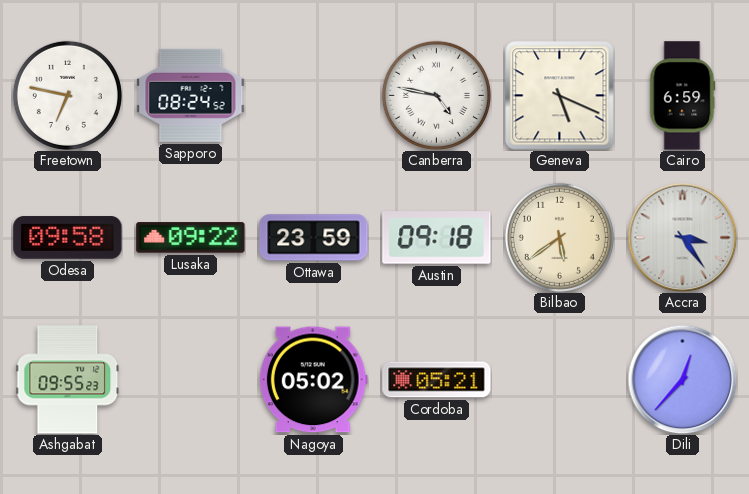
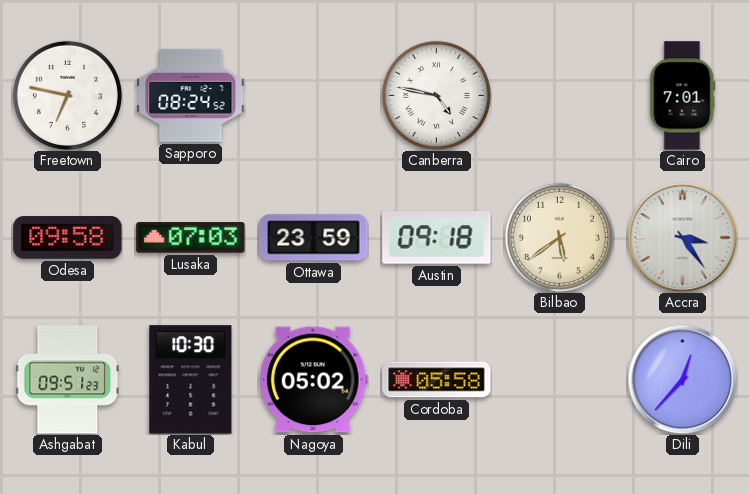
Geneva: 5:19 -> none (560, 96)
Cairo: 6:59 -> 7:01 (683, 96)
Lusaka: 09:22 -> 07:03 (191, 238)
Ashgabat: 09:55 -> 09:51 (68, 380)
Kabul: none -> 10:30 (191, 380)
Cordoba: 05:21 -> 05:58 (437, 380)
